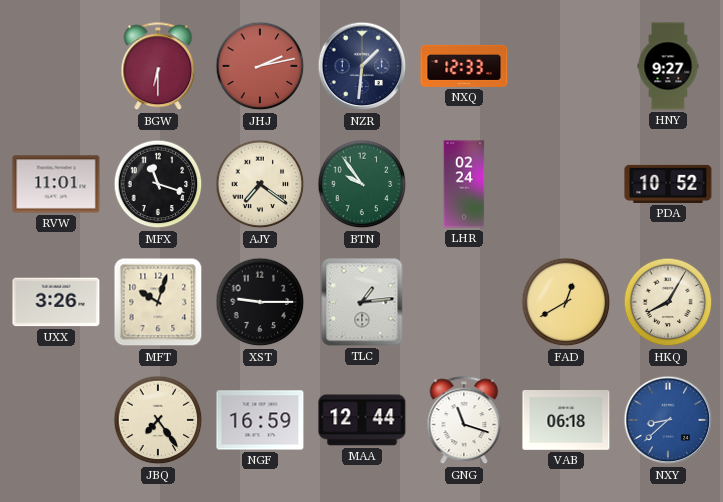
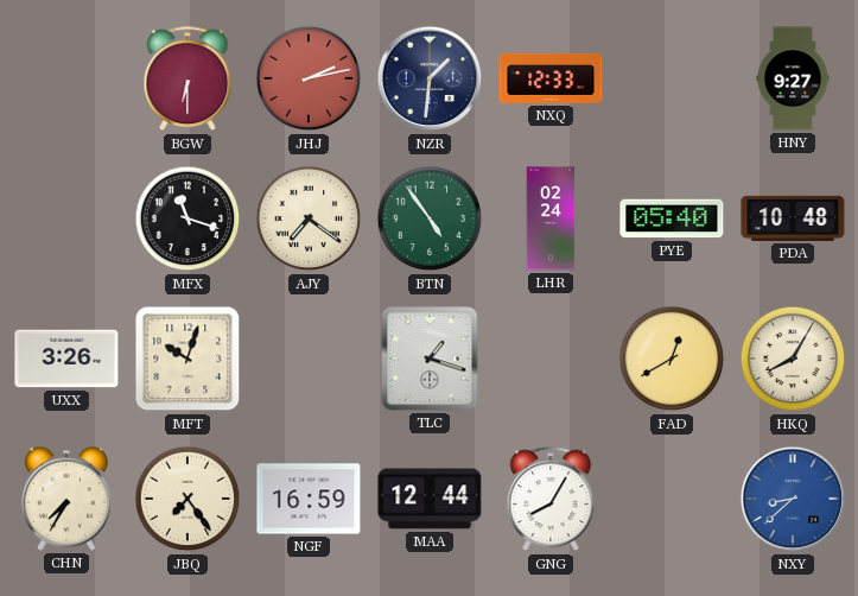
RVW: 11:01 -> none (56, 184)
BTN: 9:54 -> 4:54 (430, 218)
PYE: none -> 05:40 (672, 218)
PDA: 10:52 -> 10:48 (793, 218)
XST: 9:15 -> none (260, 302)
TLC: 1:14 -> 1:18 (430, 359)
CHN: none -> 7:35 (66, 499)
GNG: 11:18 -> 8:05 (551, 500)
VAB: 06:18 -> none (566, 421)
